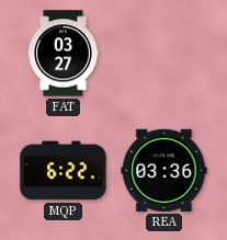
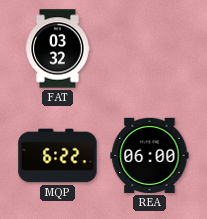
FAT: 03:27 -> 03:32 (58, 49)
REA: 03:36 -> 06:00 (150, 155)
